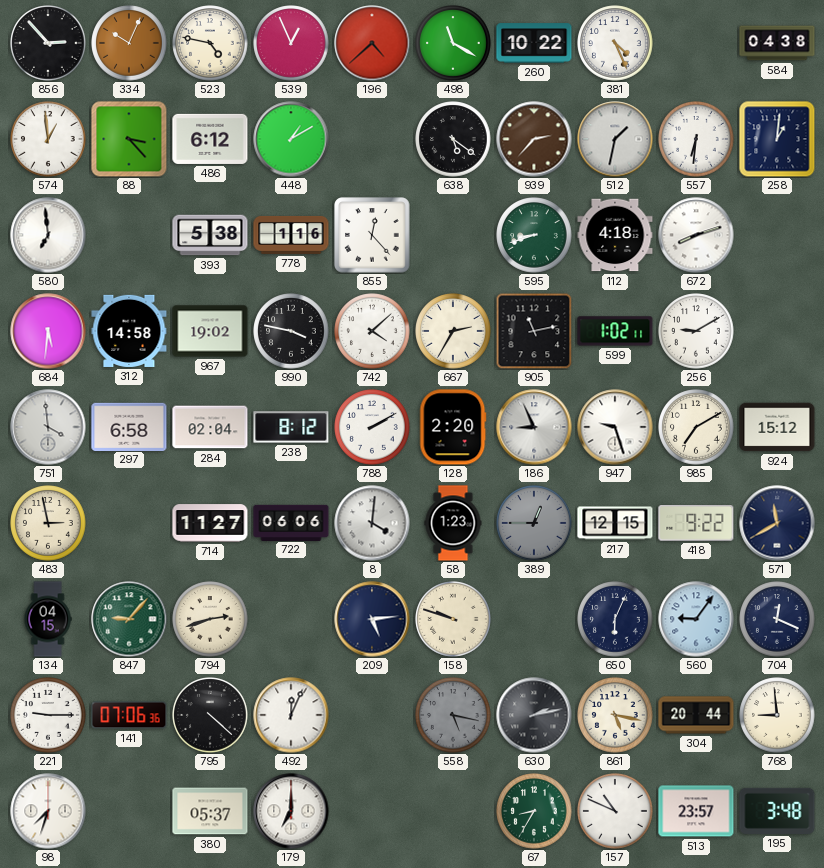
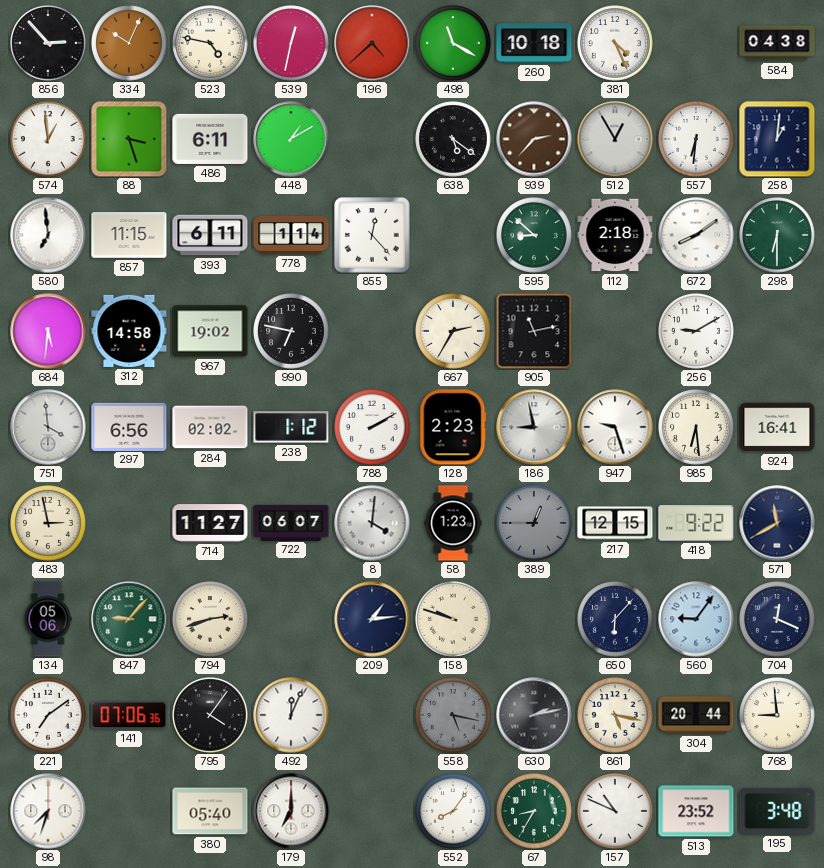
539: 12:56 -> 12:32 (291, 43)
260: 10:22 -> 10:18 (534, 43)
88: 3:23 -> 3:27 (129, 139)
486: 6:12 -> 6:11 (210, 139)
512: 1:32 -> 12:55 (615, 139)
857: none -> 11:15 (129, 235)
393: 5:38 -> 6:11 (210, 235)
778: 1:16 -> 1:14 (291, 235)
595: 8:42 -> 8:52 (534, 235)
112: 4:18 -> 2:18 (615, 235)
672: 8:12 -> 8:09 (696, 235)
298: none -> 6:30 (777, 235)
990: 3:47 -> 6:47 (291, 331)
742: 4:08 -> none (372, 331)
599: 1:02 -> none (615, 331)
297: 6:58 -> 6:56 (129, 426)
284: 02:04 -> 02:02 (210, 427)
238: 8:12 -> 1:12 (291, 427)
128: 2:20 -> 2:23 (453, 427)
186: 8:56 -> 8:58 (534, 427)
985: 7:10 -> 6:29 (696, 427)
924: 15:12 -> 16:41 (777, 427)
722: 06:06 -> 06:07 (291, 522)
134: 04:15 -> 05:06 (48, 619)
209: 5:14 -> 1:14 (372, 619)
650: 6:04 -> 6:07 (615, 619)
221: 9:15 -> 7:09 (48, 715)
795: 4:22 -> 4:06 (210, 715)
380: 05:37 -> 05:40 (210, 811)
552: none -> 8:06 (453, 811)
513: 23:57 -> 23:52 (696, 811)
